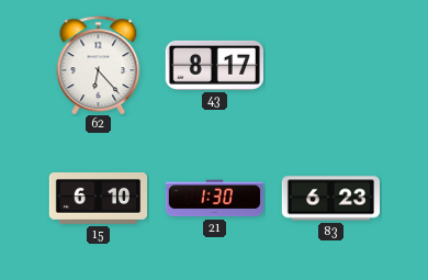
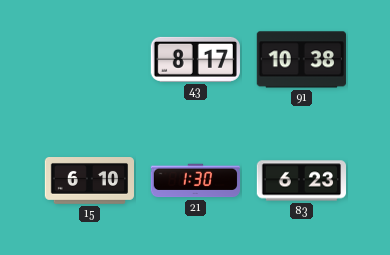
62: 6:23 -> none (99, 65)
91: none -> 10:38 (301, 60)
